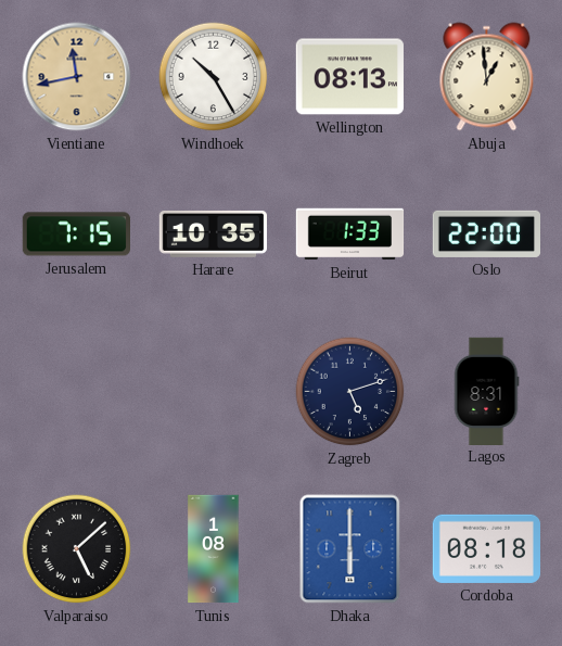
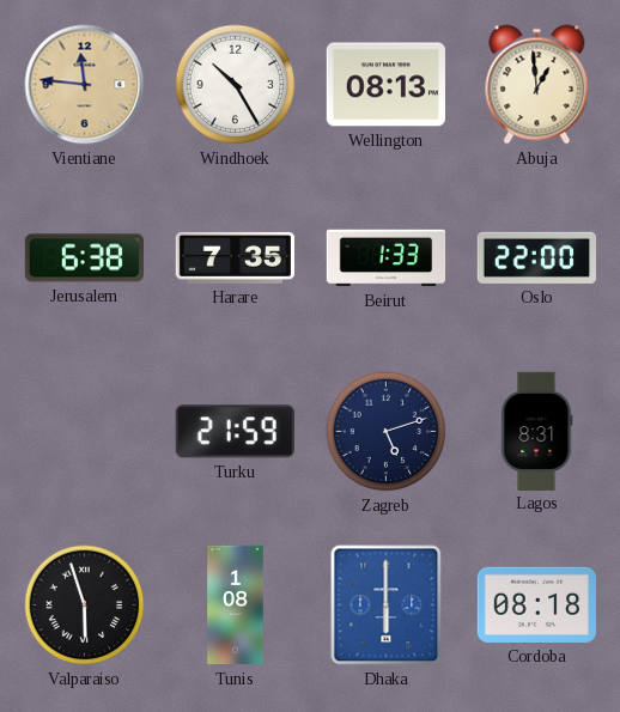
Vientiane: 11:43 -> 11:46 (85, 85)
Jerusalem: 7:15 -> 6:38 (84, 258)
Harare: 10:35 -> 7:35 (235, 257)
Turku: none -> 21:59 (235, 432)
Valparaiso: 5:08 -> 5:57 (85, 605)
